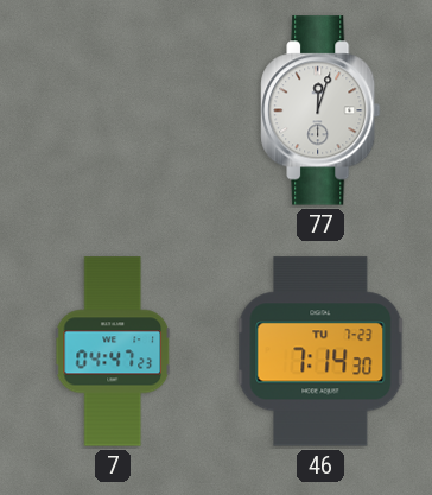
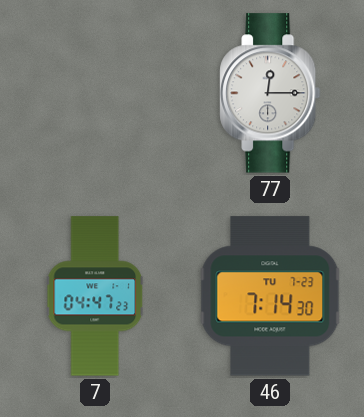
77: 12:03 -> 12:15 (270, 93)
